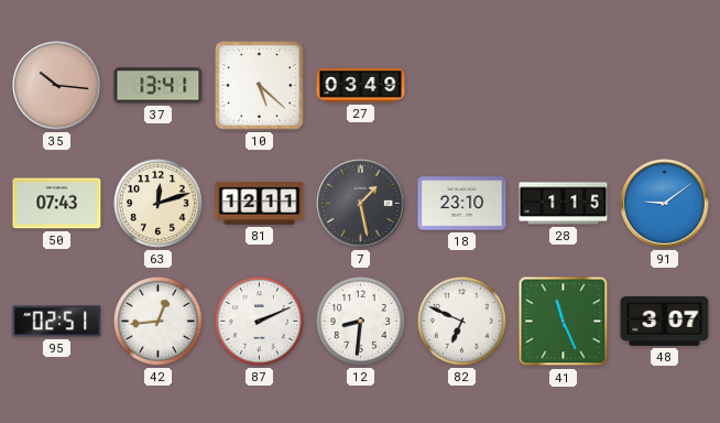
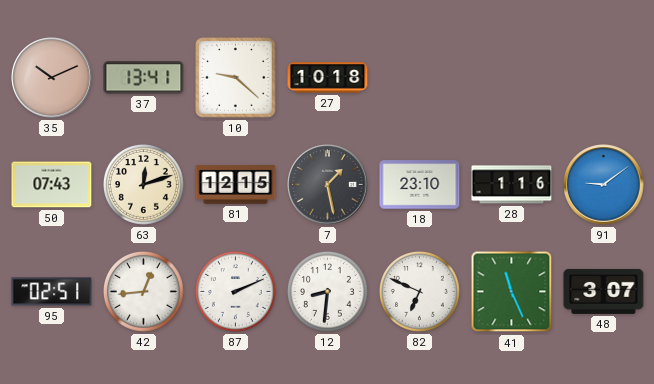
35: 10:16 -> 10:11 (52, 78)
10: 5:22 -> 9:22 (236, 78)
27: 03:49 -> 10:18 (328, 78)
81: 12:11 -> 12:15 (236, 185)
28: 1:15 -> 1:16 (512, 185)
